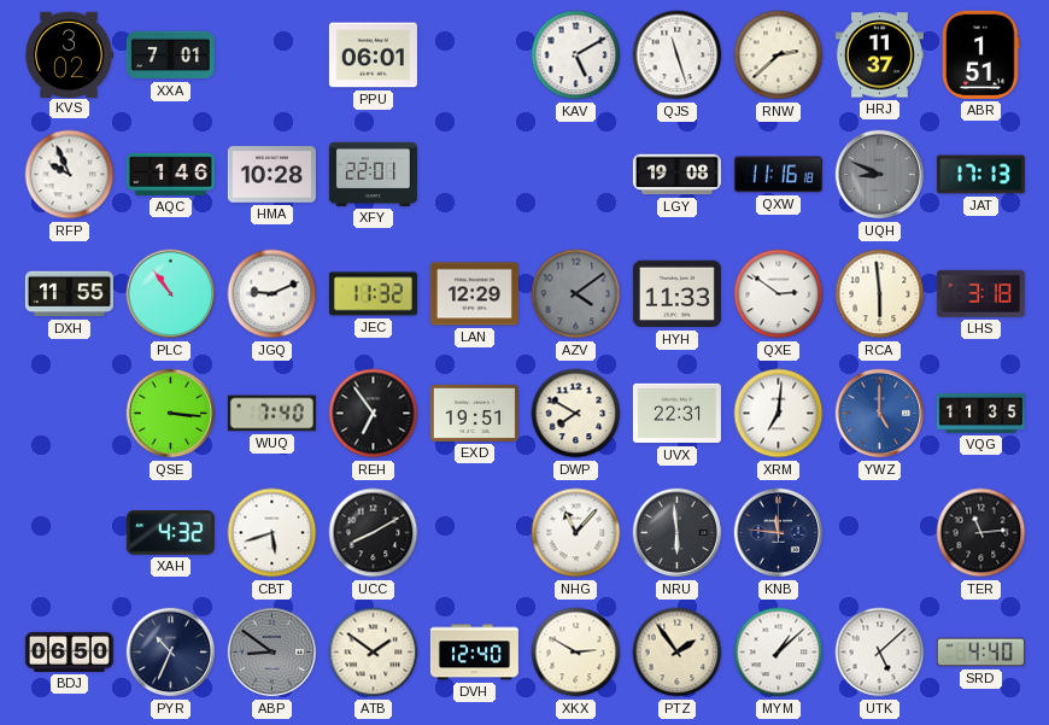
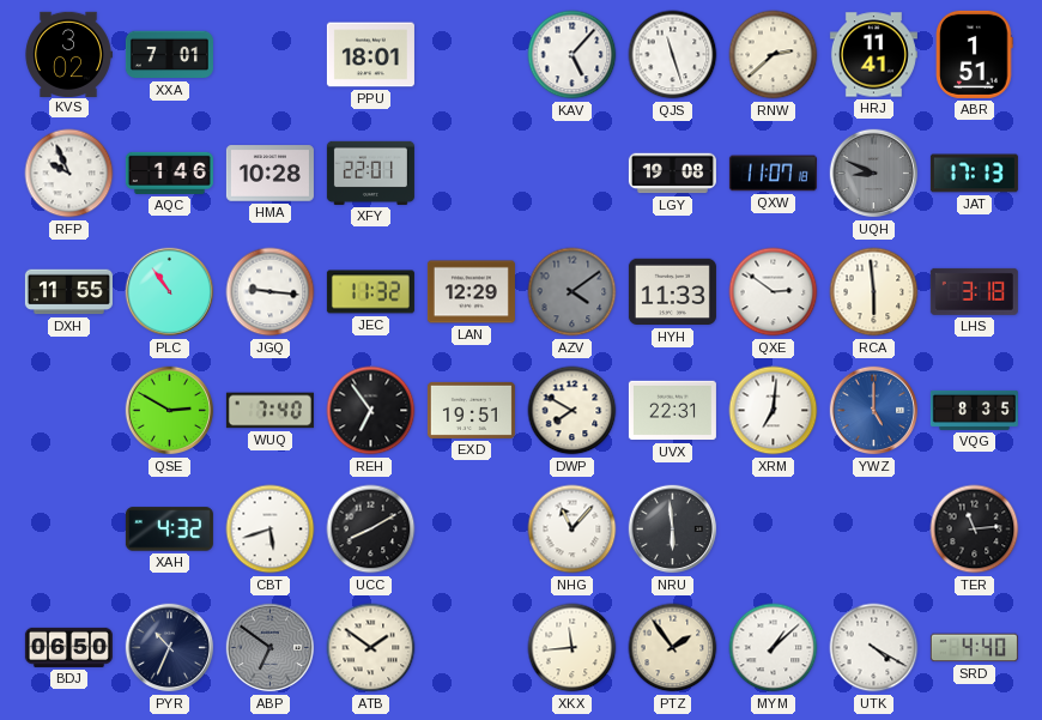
PPU: 06:01 -> 18:01 (370, 55)
KAV: 5:10 -> 5:07 (573, 55)
HRJ: 11:37 -> 11:41 (873, 55)
QXW: 11:16 -> 11:07 (773, 174)
JGQ: 9:11 -> 9:16 (271, 292)
QSE: 3:16 -> 2:50 (170, 411)
VQG: 11:35 -> 8:35 (974, 410)
KNB: 11:46 -> none (779, 533)
ABP: 8:51 -> 6:51 (271, 648)
DVH: 12:40 -> none (474, 653)
XKX: 2:50 -> 11:44 (573, 648)
UTK: 5:08 -> 4:20 (874, 648)
